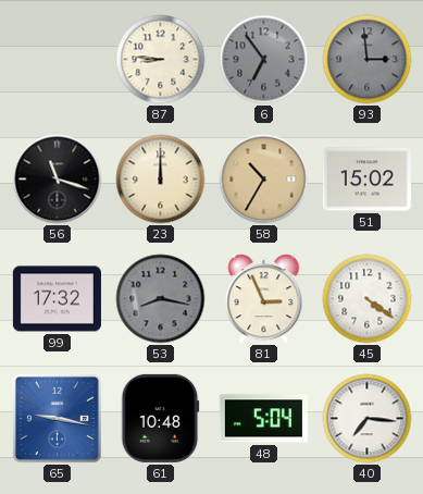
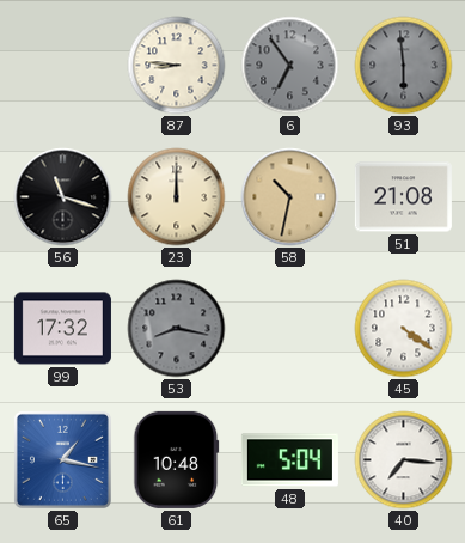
93: 2:59 -> 5:59 (404, 66)
58: 10:35 -> 10:32 (290, 197)
51: 15:02 -> 21:08 (403, 197)
81: 2:56 -> none (264, 299)
65: 9:17 -> 1:17 (62, 459)
